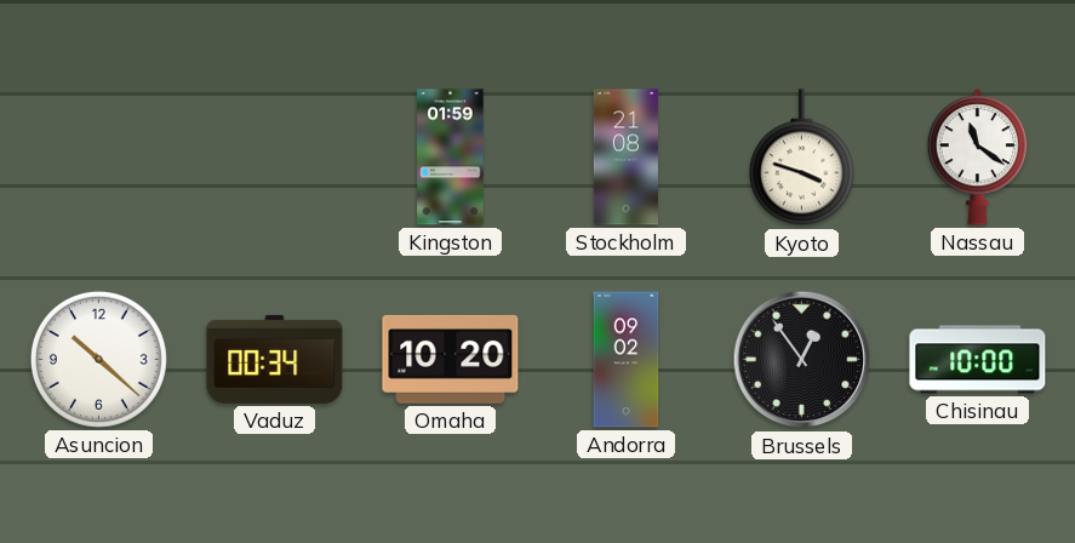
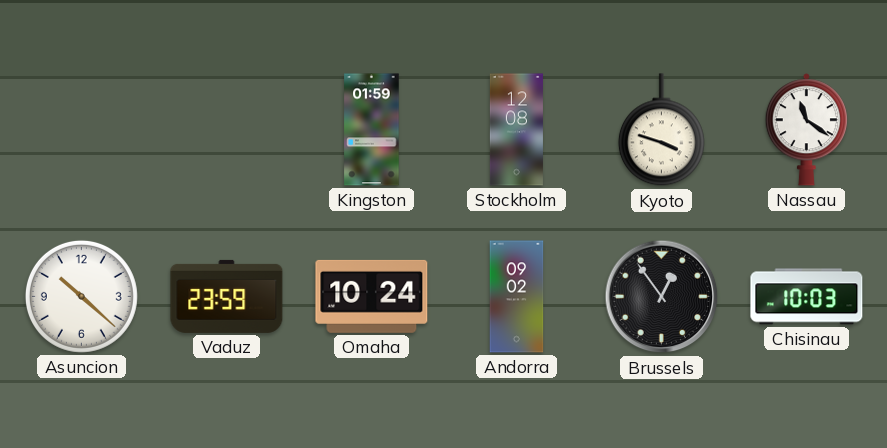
Stockholm: 21:08 -> 12:08 (516, 130)
Vaduz: 00:34 -> 23:59 (227, 296)
Omaha: 10:20 -> 10:24 (372, 296)
Chisinau: 10:00 -> 10:03 (807, 297)
